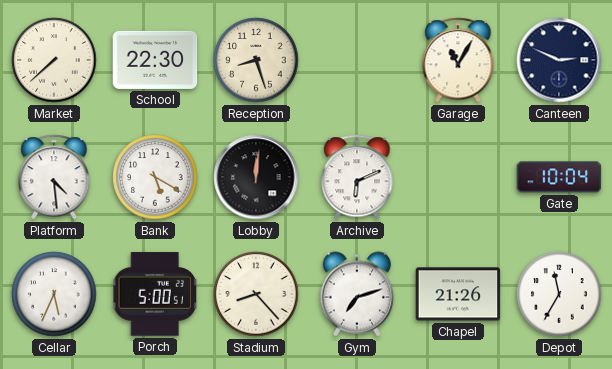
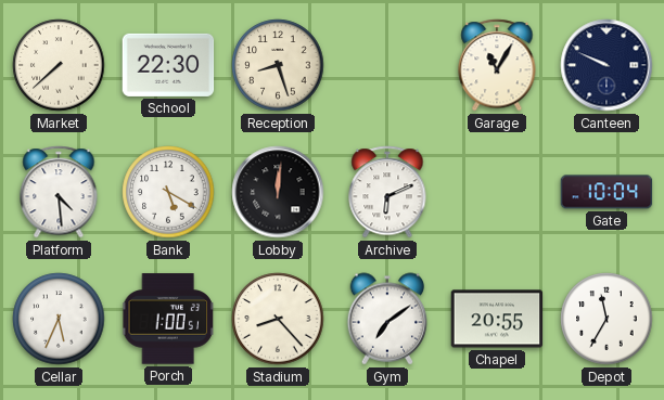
Canteen: 2:49 -> 9:49 (606, 65)
Porch: 5:00 -> 1:00 (168, 319)
Gym: 7:12 -> 7:09 (387, 319)
Chapel: 21:26 -> 20:55 (497, 319)
